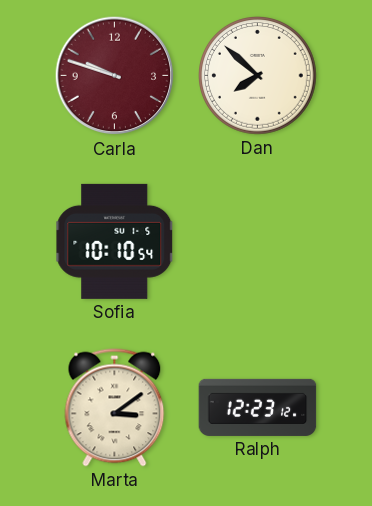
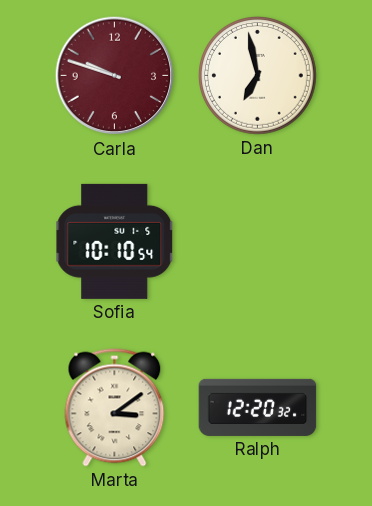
Dan: 7:52 -> 6:58 (258, 76)
Ralph: 12:23 -> 12:20 (258, 407)
